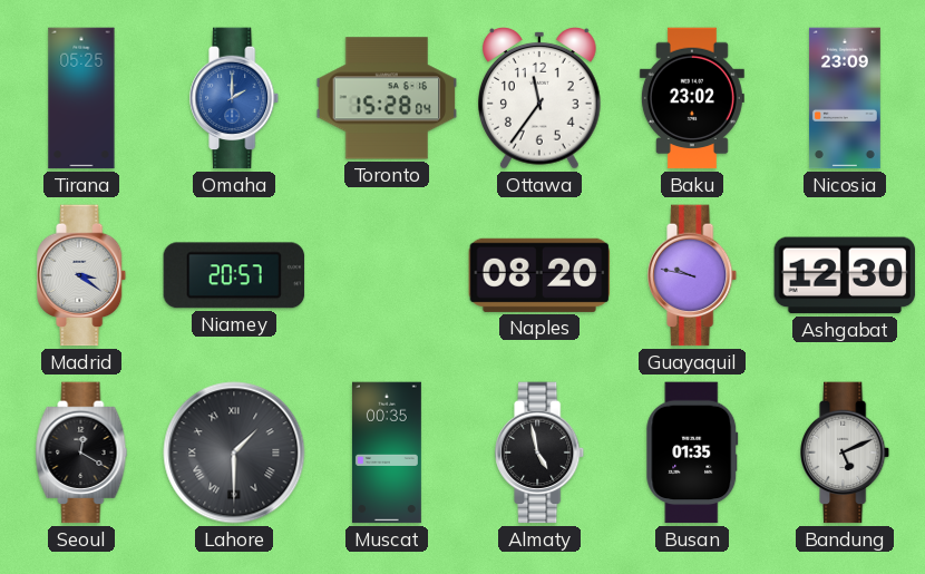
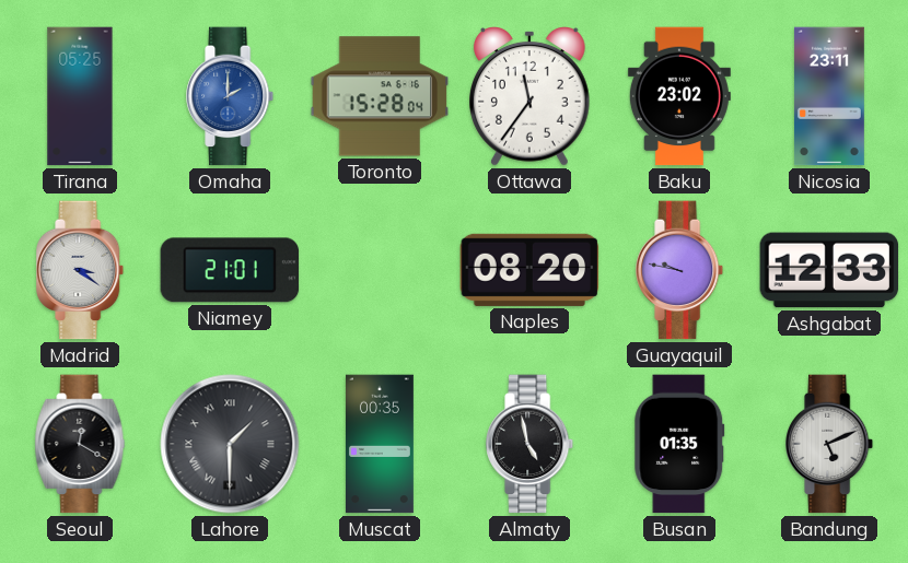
Nicosia: 23:09 -> 23:11 (829, 96)
Niamey: 20:57 -> 21:01 (230, 270)
Ashgabat: 12:30 -> 12:33 (829, 270)
